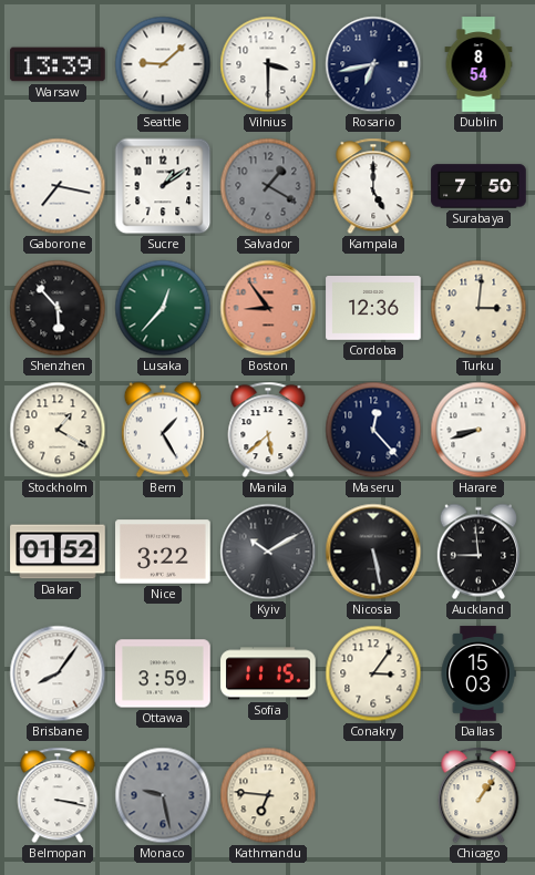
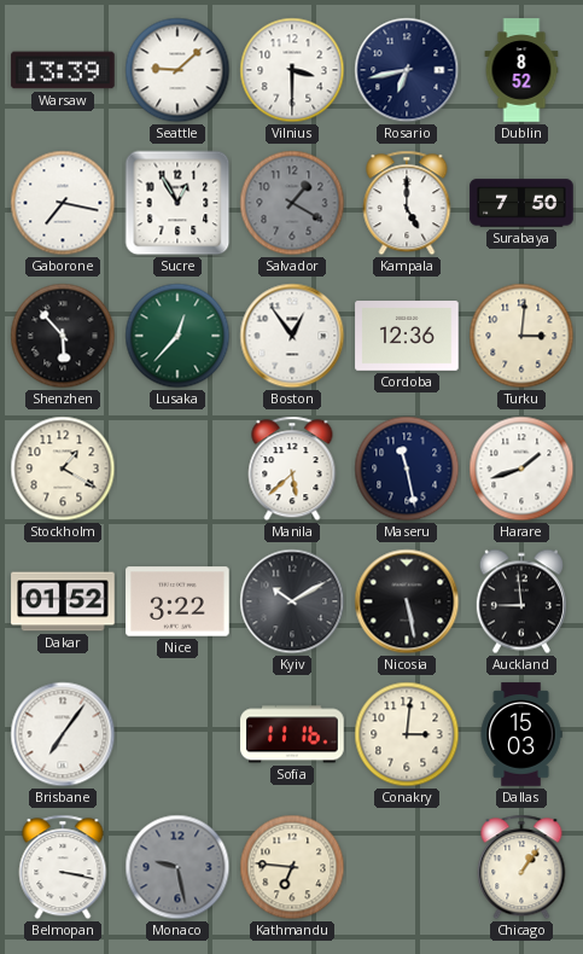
Dublin: 8:54 -> 8:52 (521, 70)
Sucre: 1:09 -> 12:55 (177, 203)
Boston: 8:54 -> 12:54 (292, 336)
Boston dial: salmon -> white (292, 336)
Bern: 1:25 -> none (163, 430)
Maseru: 12:23 -> 11:28 (407, 469)
Harare: 8:42 -> 1:42 (521, 469)
Brisbane: 8:06 -> 7:06 (63, 734)
Ottawa: 3:59 -> none (163, 673)
Sofia: 11:15 -> 11:16 (292, 734)
Conakry: 3:06 -> 3:01 (407, 734)
